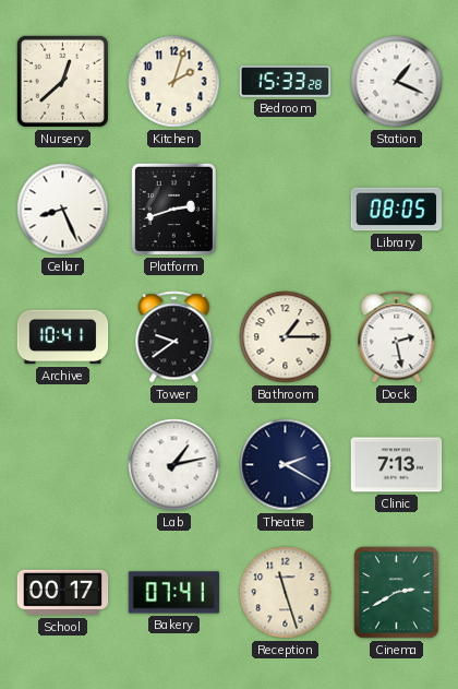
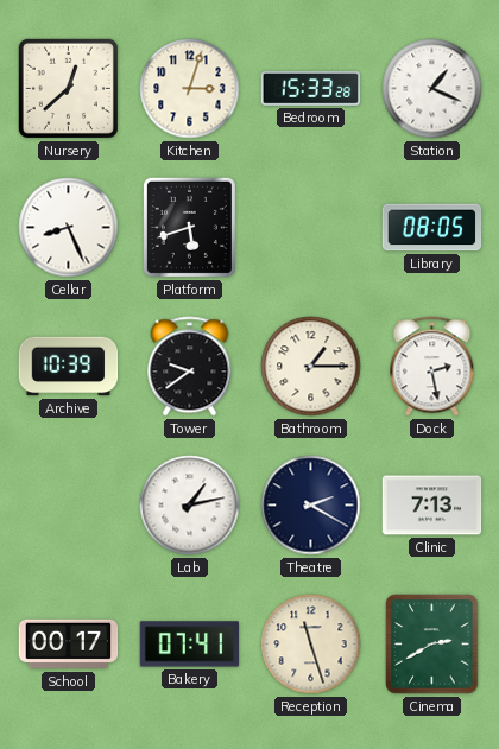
Kitchen: 2:03 -> 3:03 (190, 89)
Platform: 2:42 -> 5:42 (189, 227)
Archive: 10:41 -> 10:39 (69, 367)
